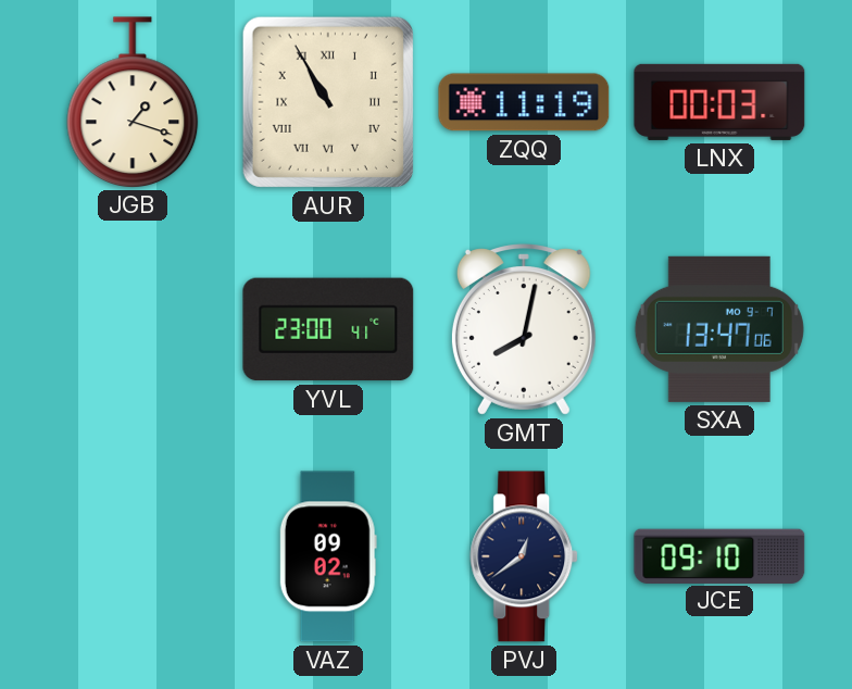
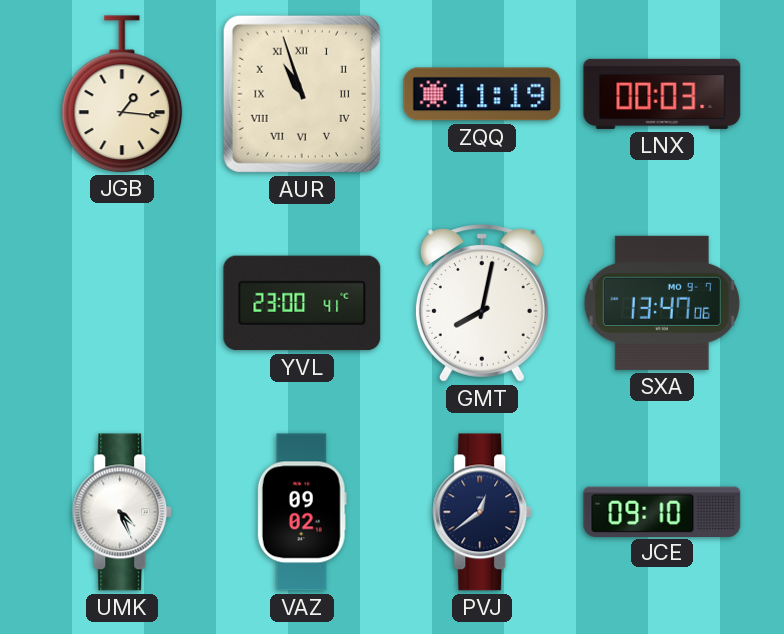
JGB: 1:18 -> 1:16 (122, 94)
AUR: 10:55 -> 10:57 (302, 94)
UMK: none -> 4:26 (123, 512)
